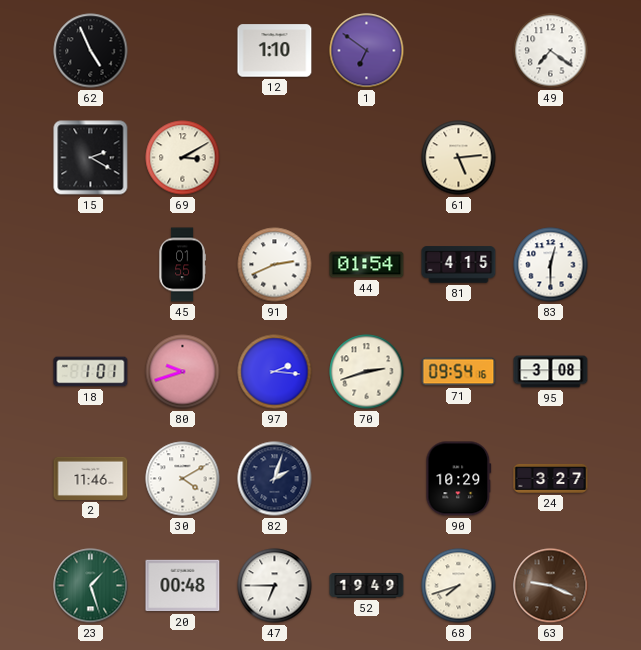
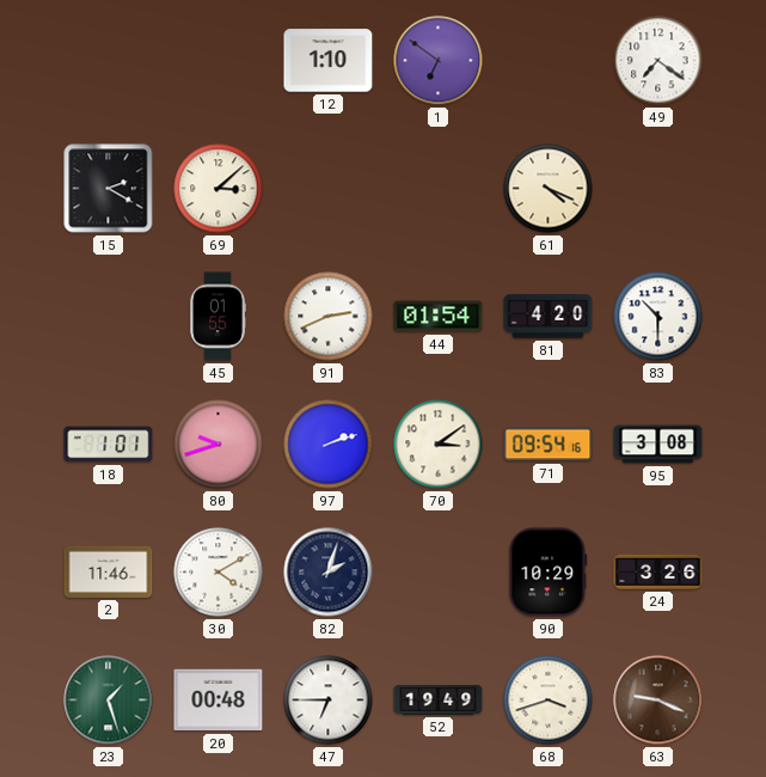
62: 4:56 -> none (91, 51)
69: 3:10 -> 3:08 (219, 189)
61: 5:14 -> 4:19 (549, 189)
81: 4:15 -> 4:20 (549, 317)
83: 12:30 -> 10:30 (658, 317)
97: 2:16 -> 2:12 (329, 445)
70: 2:42 -> 3:09 (439, 445)
24: 3:27 -> 3:26 (658, 571)
68: 7:42 -> 3:42 (549, 700)
